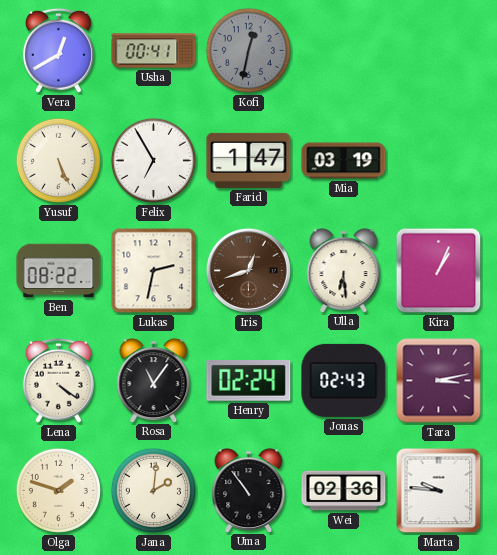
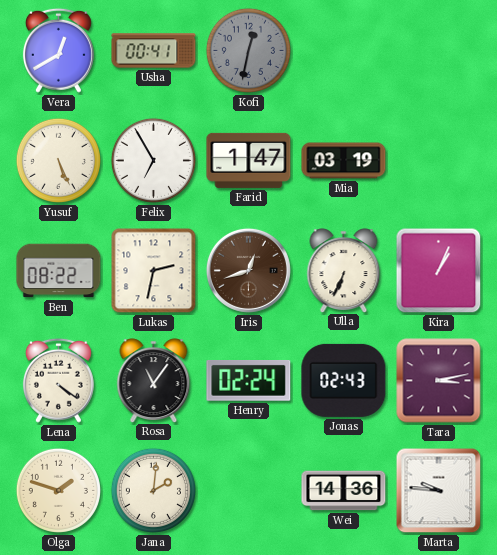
Ulla: 6:29 -> 6:34 (344, 270)
Uma: 10:54 -> none (249, 490)
Wei: 02:36 -> 14:36 (344, 491)
